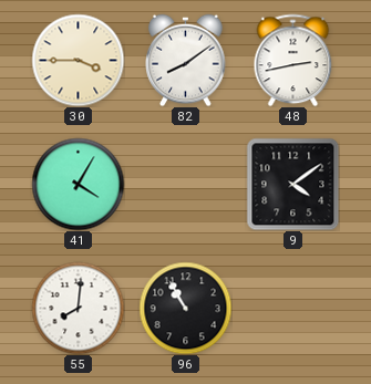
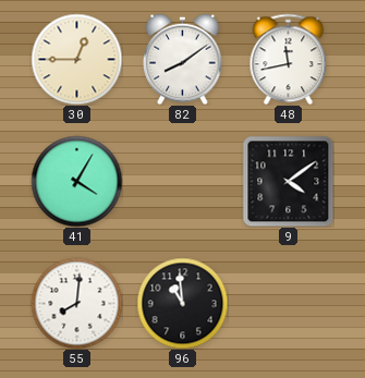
30: 3:45 -> 12:45 (76, 59)
48: 2:43 -> 11:43 (289, 59)
96: 10:55 -> 10:59 (182, 303)
